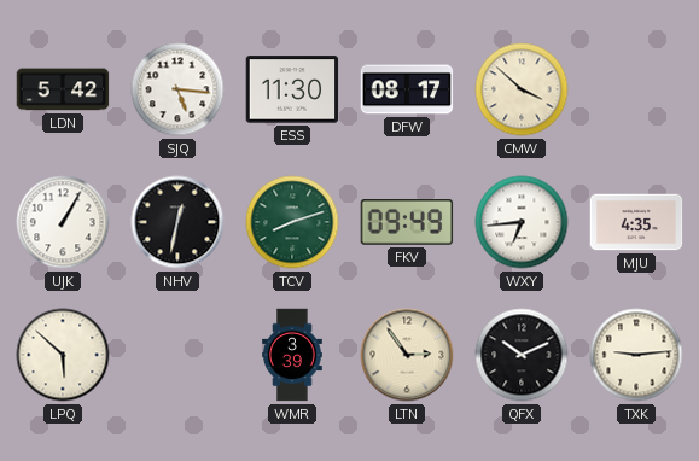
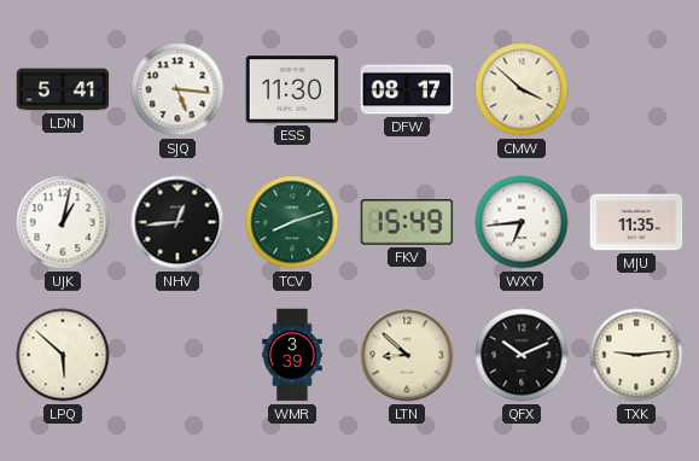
LDN: 5:42 -> 5:41 (63, 89)
UJK: 1:05 -> 1:02 (63, 222)
NHV: 12:32 -> 12:44 (177, 222)
FKV: 09:49 -> 15:49 (407, 222)
MJU: 4:35 -> 11:35 (636, 222)
LTN: 2:54 -> 8:52 (407, 355)
